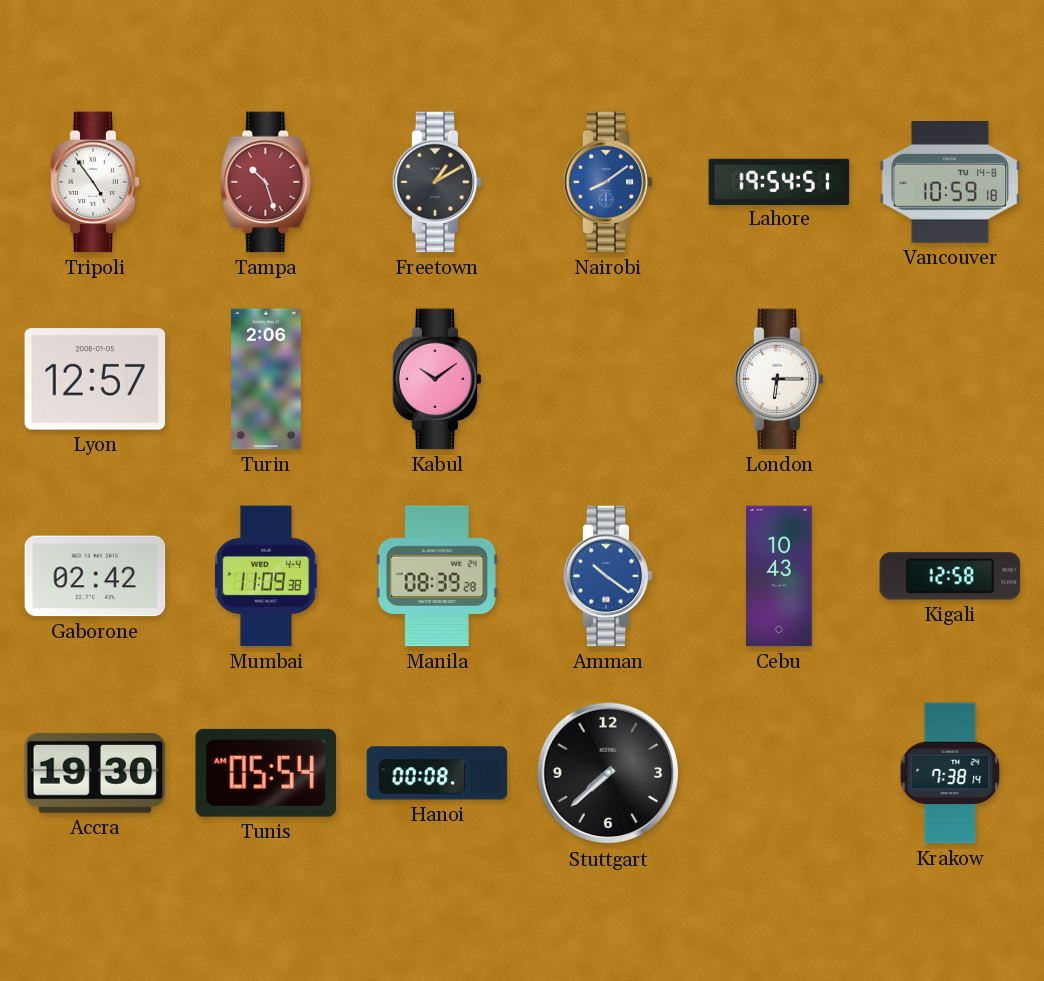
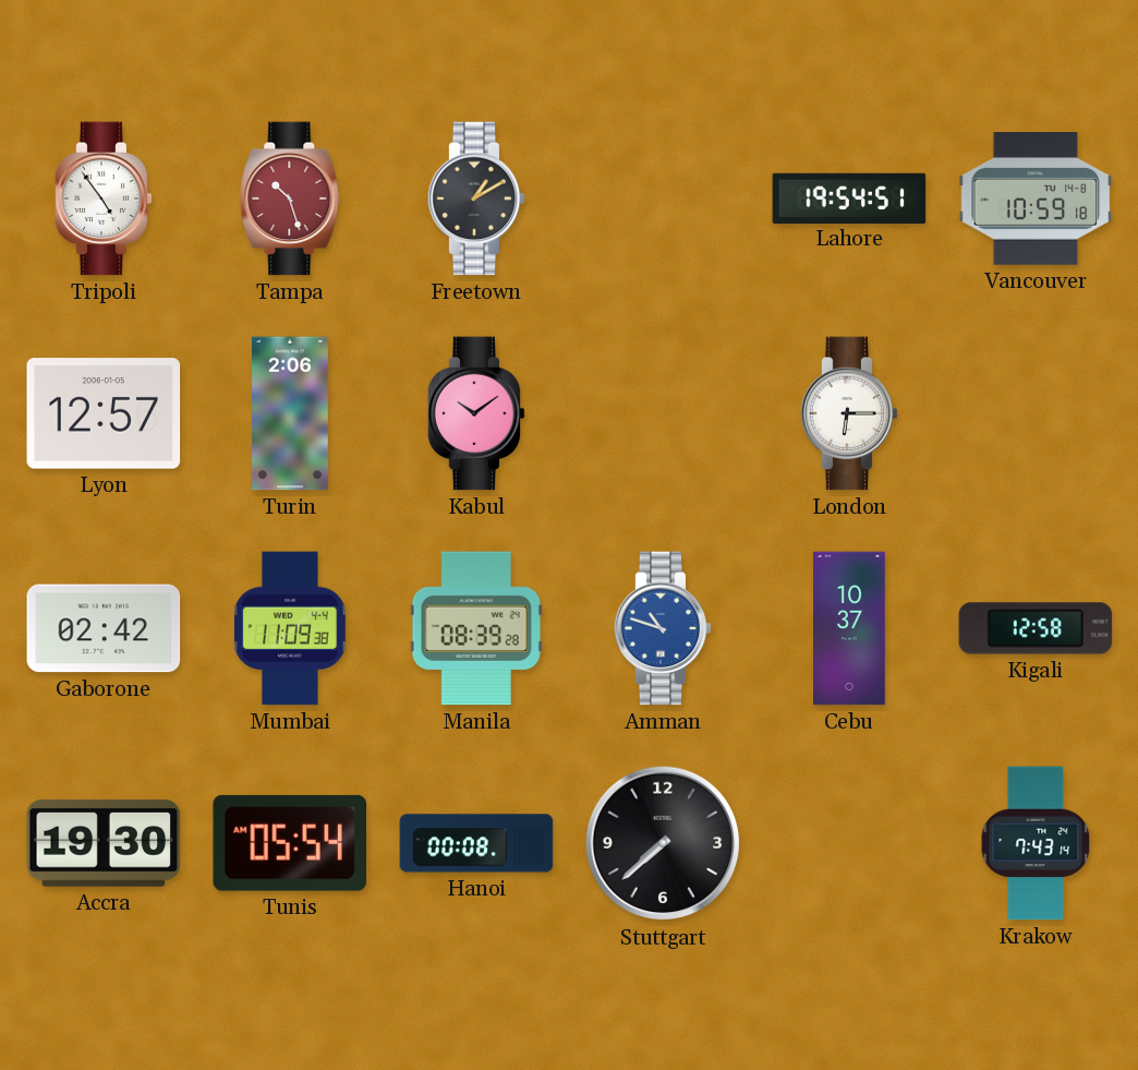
Nairobi: 8:09 -> none (608, 182)
Amman: 10:21 -> 10:48 (663, 628)
Cebu: 10:43 -> 10:37 (850, 628)
Krakow: 7:38 -> 7:43 (1036, 843)
